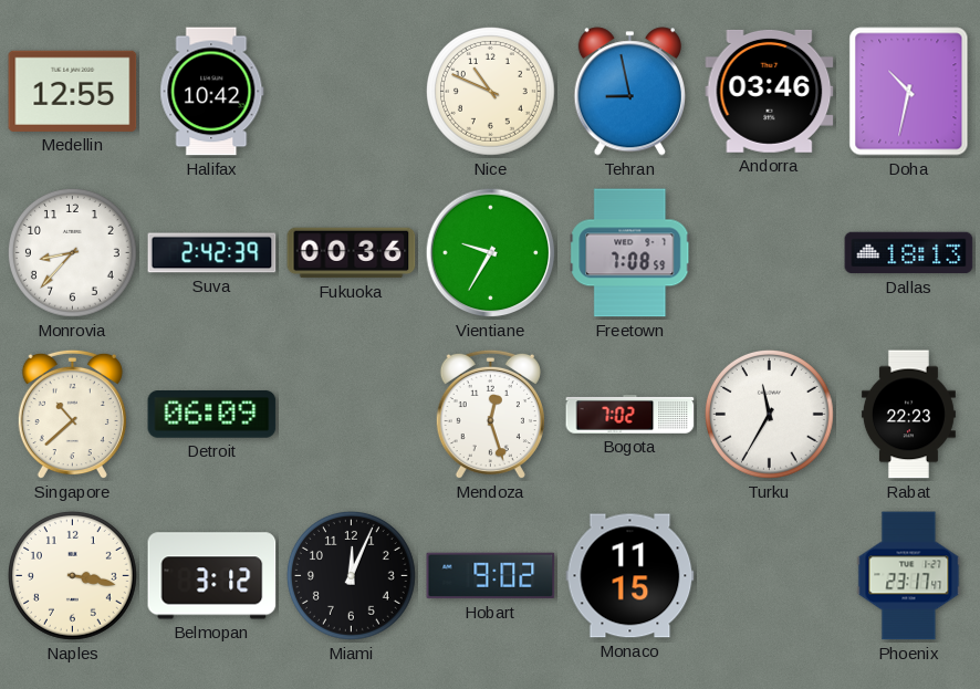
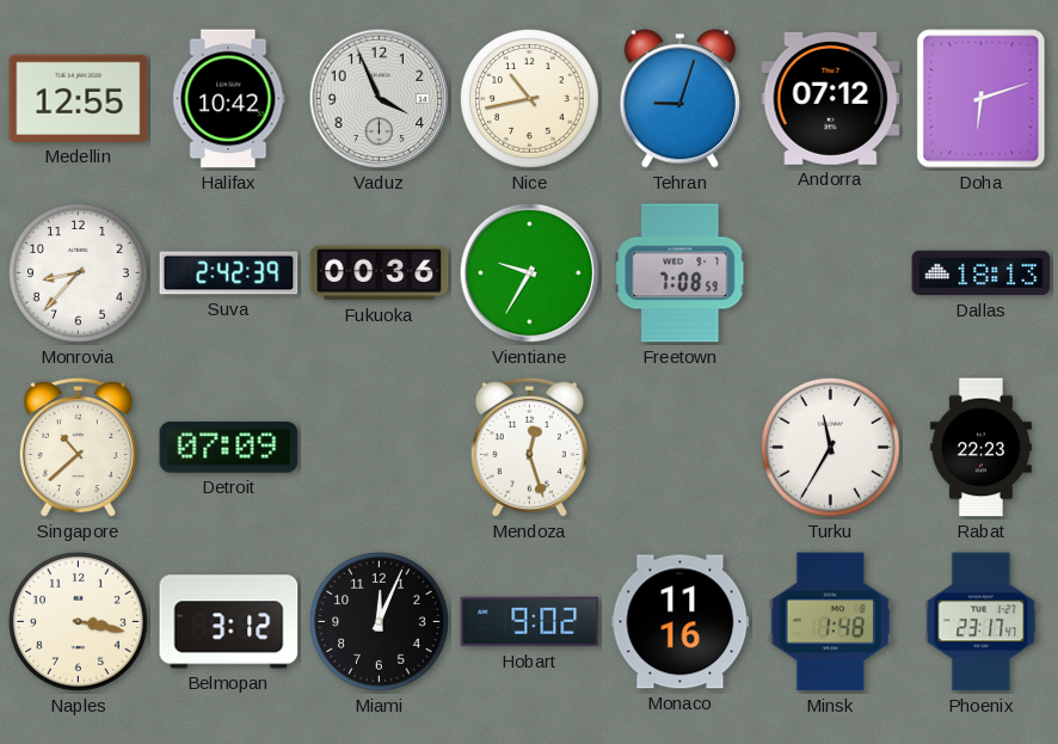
Vaduz: none -> 3:56 (380, 99)
Nice: 10:49 -> 10:43 (529, 98)
Tehran: 8:58 -> 9:03 (679, 99)
Andorra: 03:46 -> 07:12 (831, 98)
Doha: 10:32 -> 6:12 (982, 99)
Detroit: 06:09 -> 07:09 (229, 448)
Bogota: 7:02 -> none (630, 415)
Monaco: 11:15 -> 11:16 (681, 622)
Minsk: none -> 1:48 (831, 622)
